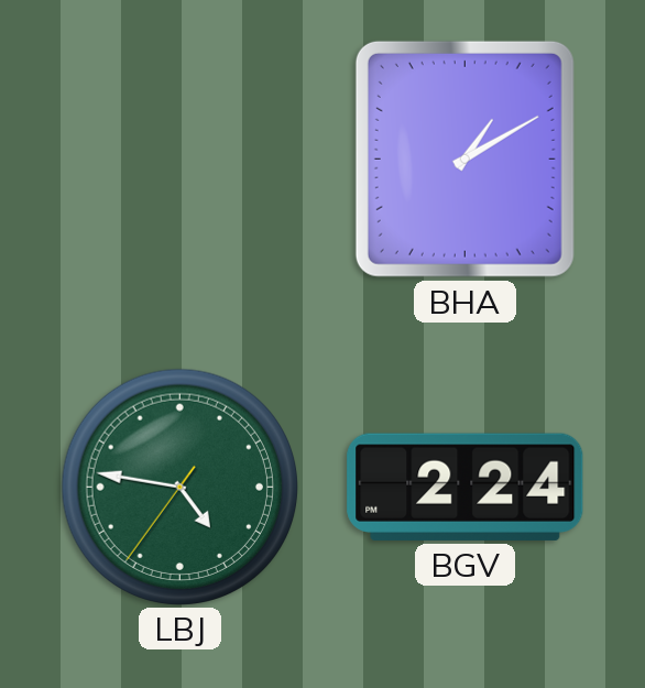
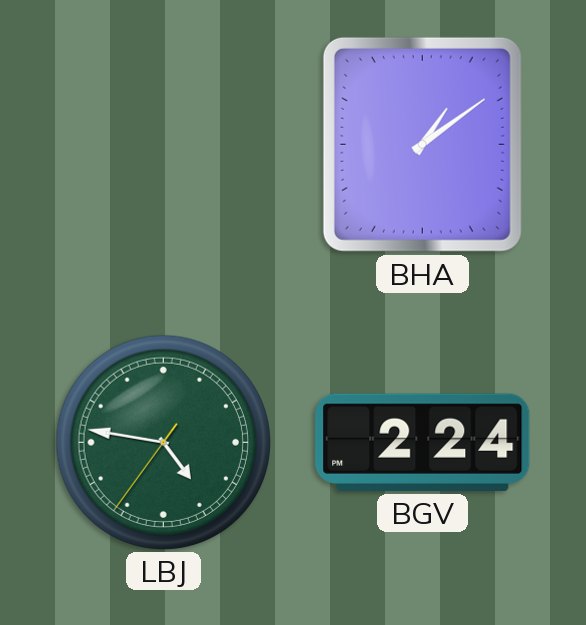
BHA: 1:10 -> 1:09 (422, 144)
